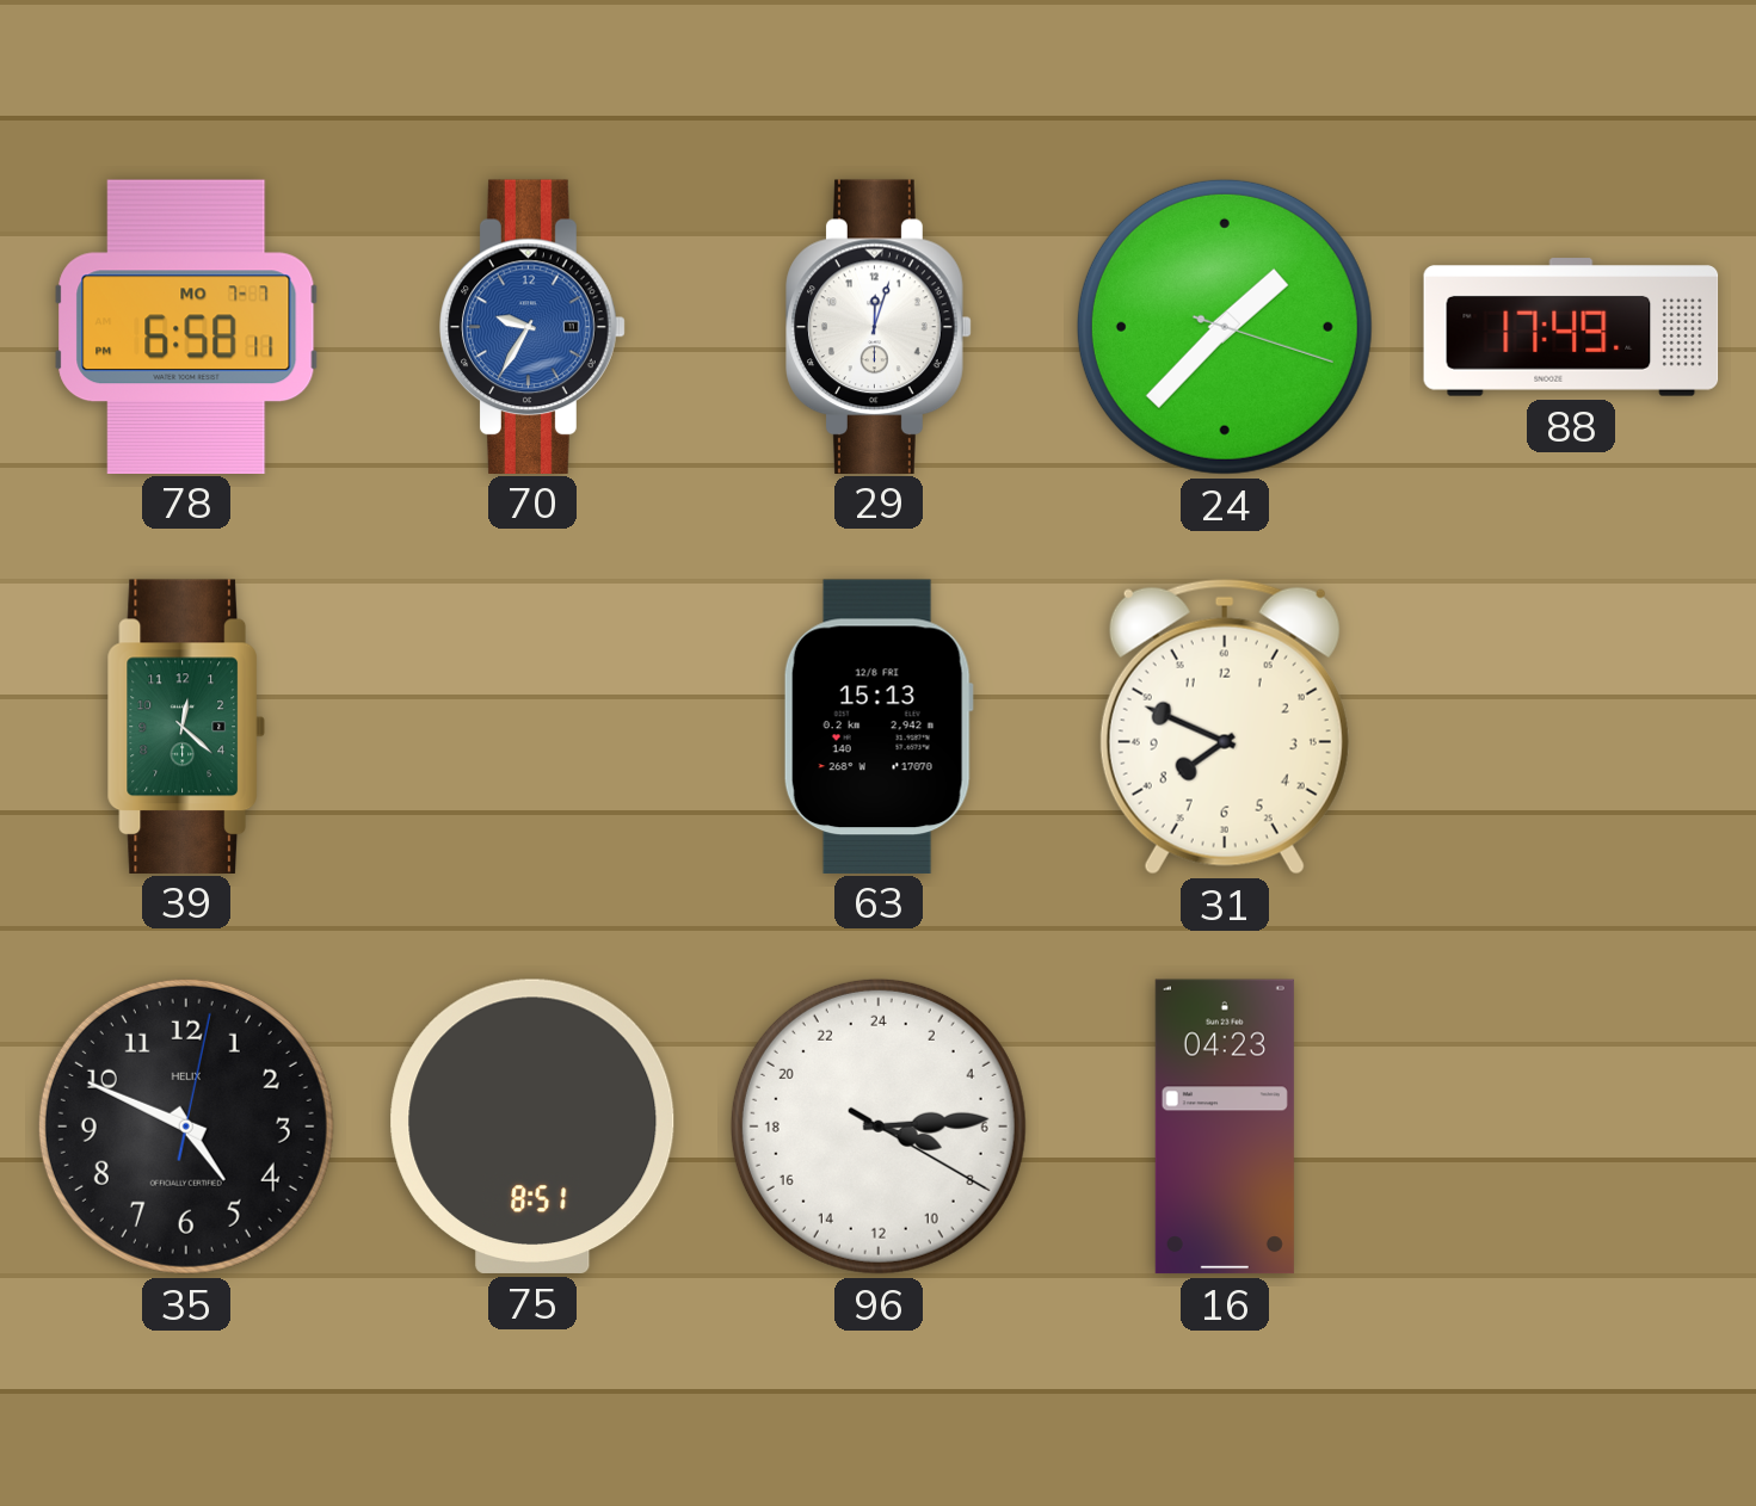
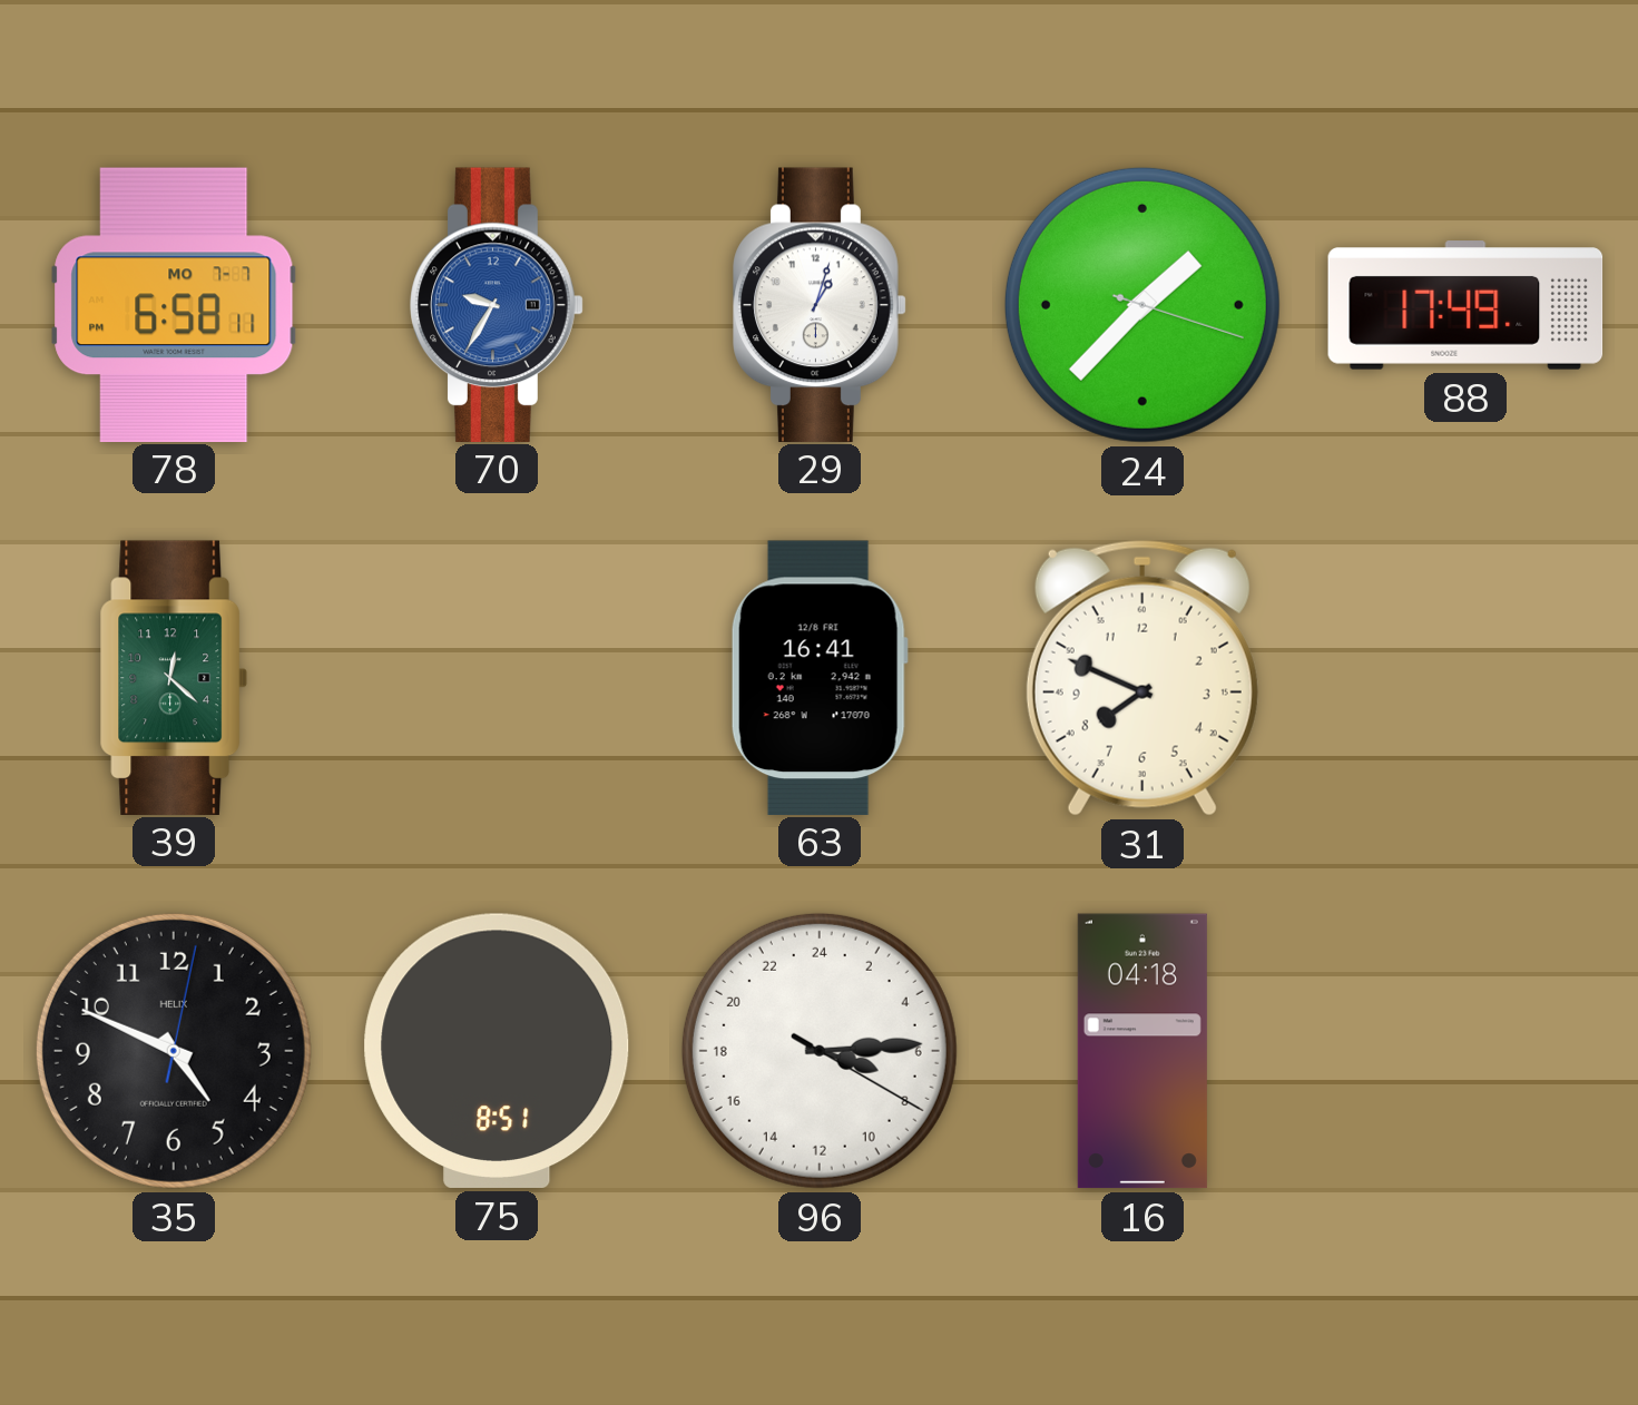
29: 12:03 -> 1:03 (820, 304)
63: 15:13 -> 16:41 (820, 677)
16: 04:23 -> 04:18 (1142, 1051)
